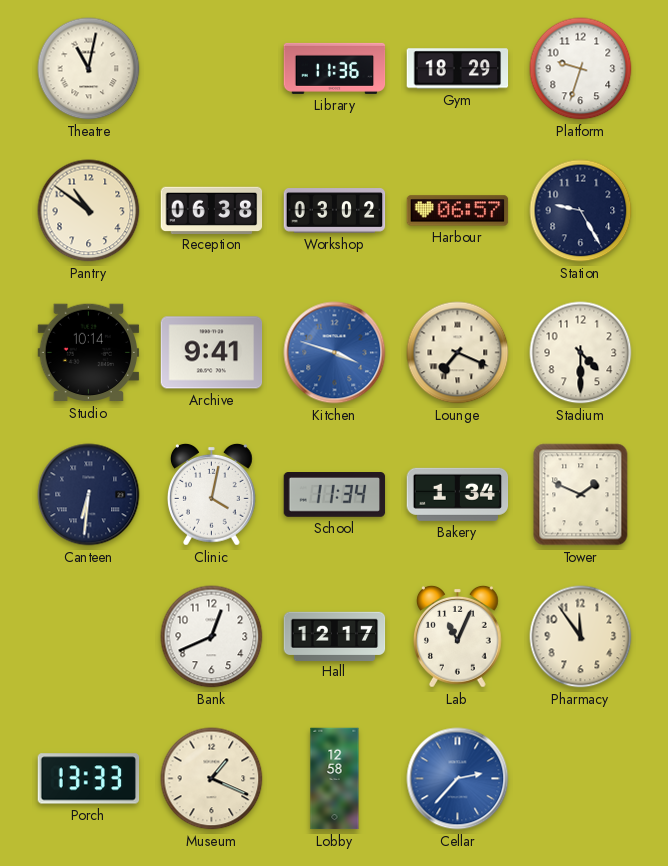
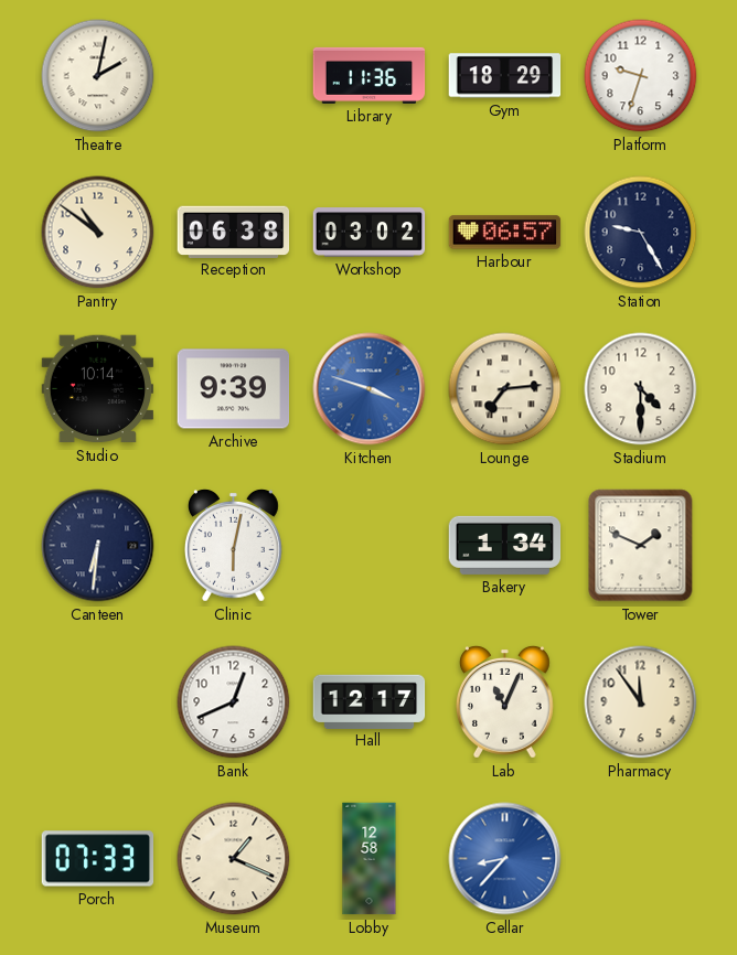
Theatre: 11:02 -> 2:02 (98, 76)
Archive: 9:41 -> 9:39 (234, 389)
Lounge: 7:19 -> 7:14 (505, 389)
Clinic: 4:02 -> 6:02 (234, 545)
School: 11:34 -> none (335, 495)
Porch: 13:33 -> 07:33 (98, 859)
Cellar: 2:37 -> 8:37 (505, 859)
